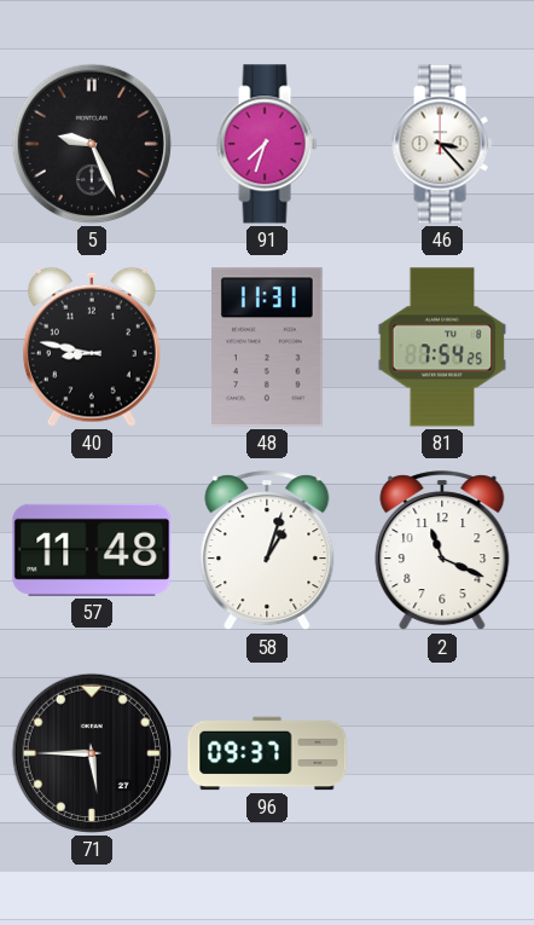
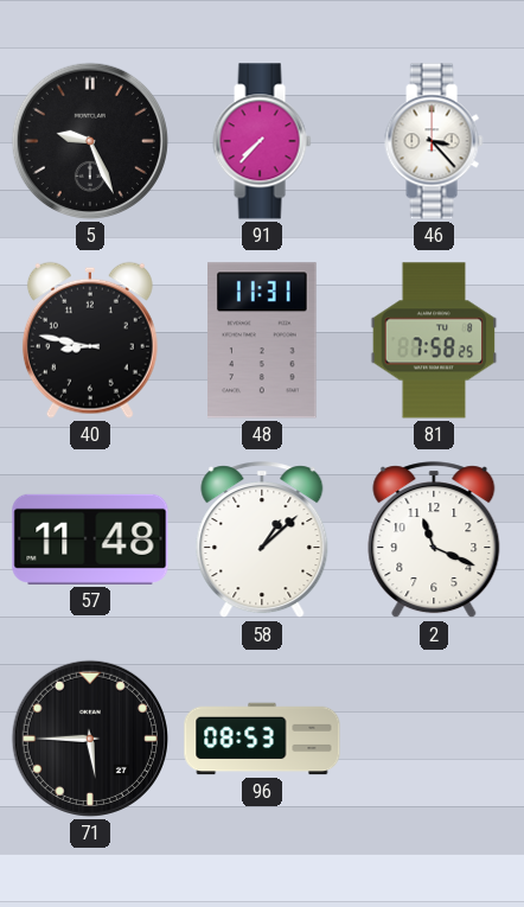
91: 7:33 -> 7:37 (262, 141)
81: 7:54 -> 7:58 (434, 340)
58: 1:03 -> 1:08 (262, 541)
96: 09:37 -> 08:53 (262, 739)
